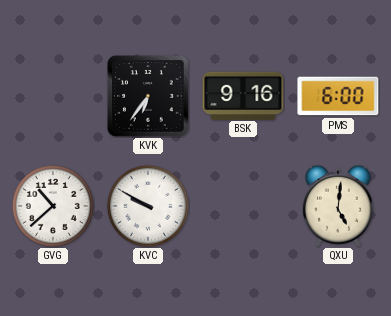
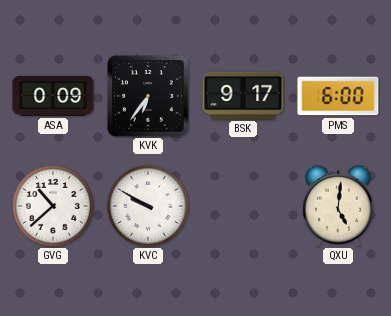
ASA: none -> 0:09 (53, 96)
BSK: 9:16 -> 9:17 (243, 95)
